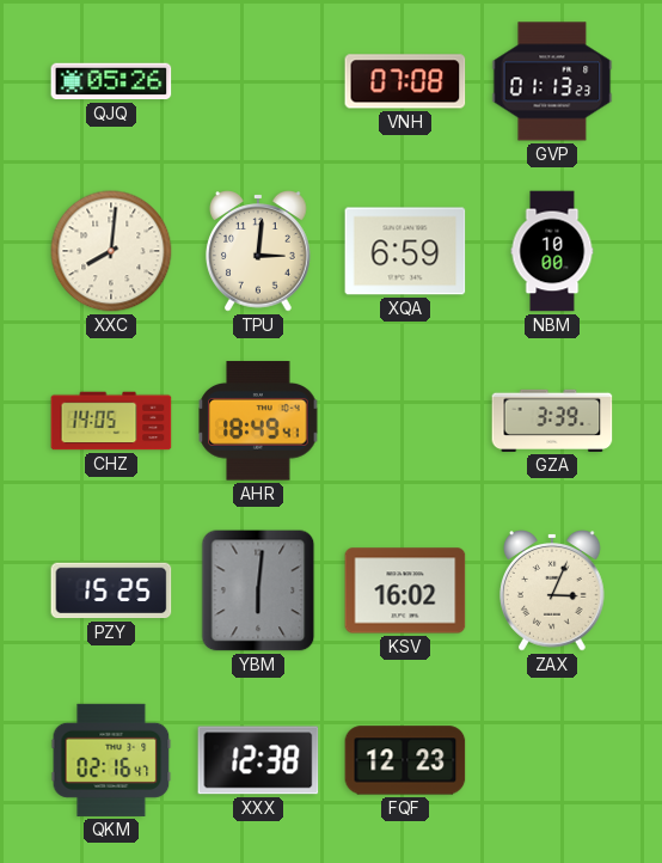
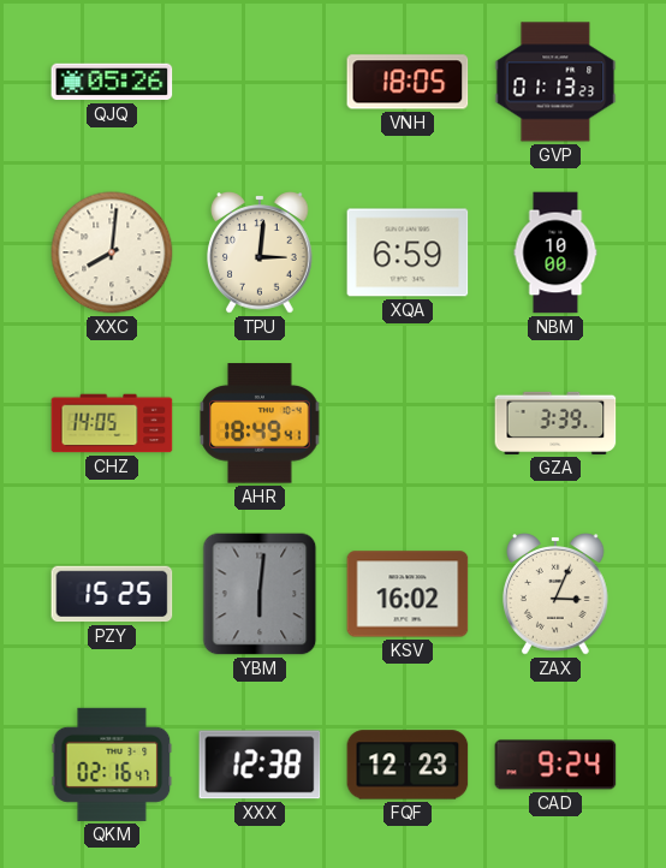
VNH: 07:08 -> 18:05 (408, 82)
CAD: none -> 9:24 (555, 765)
